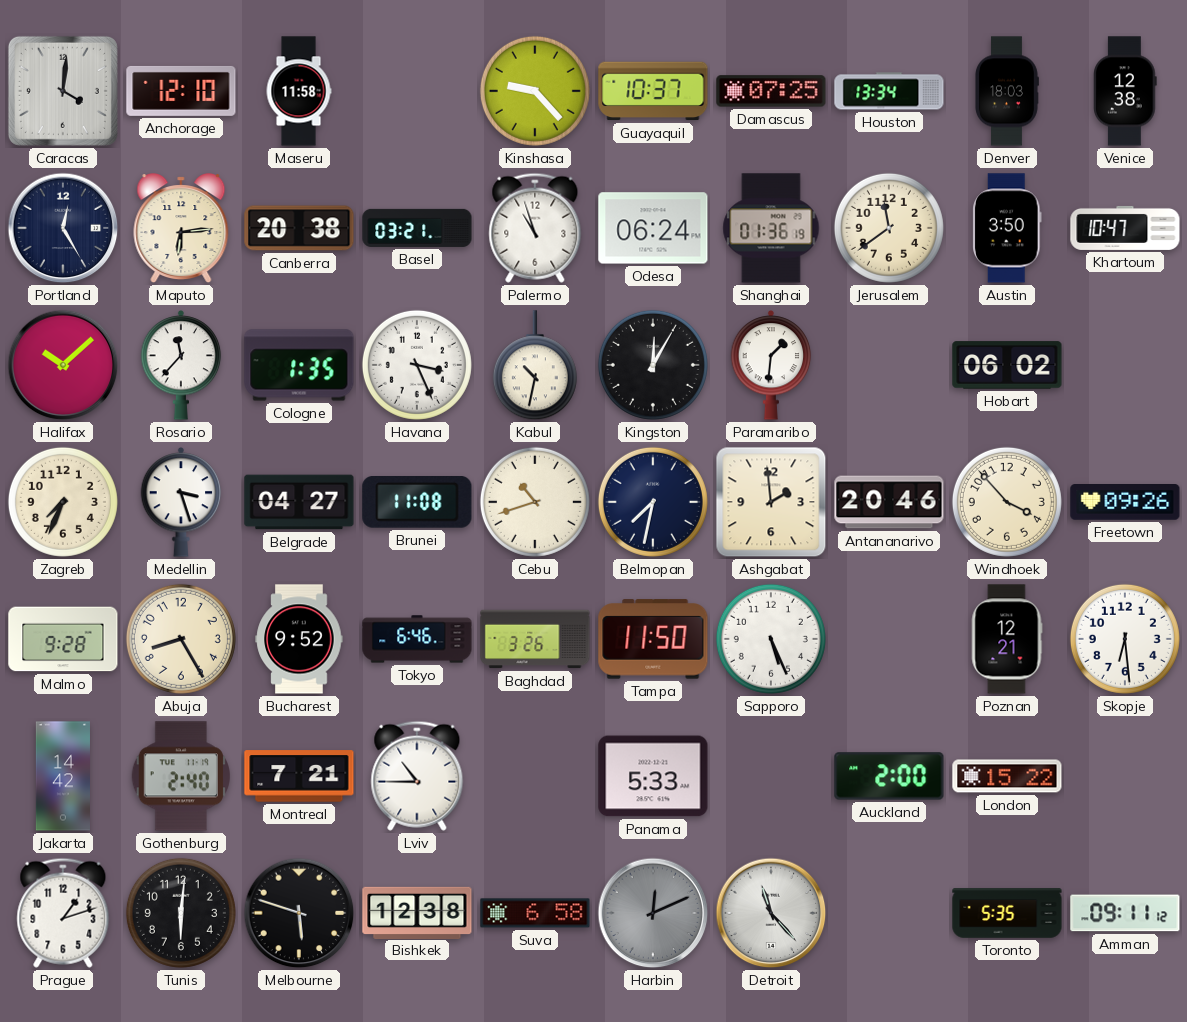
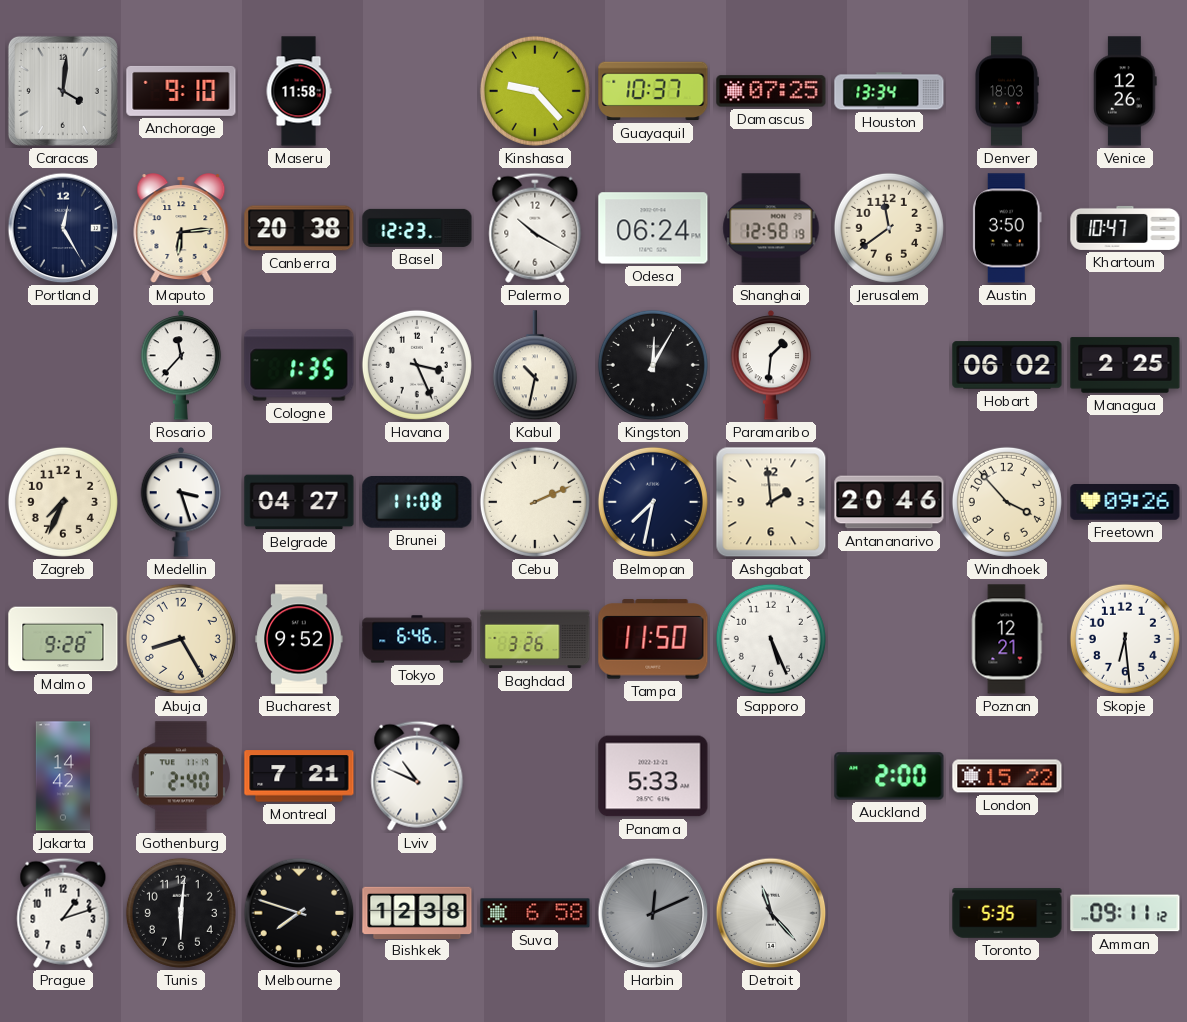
Anchorage: 12:10 -> 9:10 (181, 91)
Venice: 12:38 -> 12:26 (1125, 91)
Basel: 03:21 -> 12:23 (417, 228)
Palermo: 10:57 -> 10:20 (535, 228)
Shanghai: 01:36 -> 12:58 (771, 228)
Halifax: 10:08 -> none (63, 365)
Managua: none -> 2:25 (1125, 365)
Cebu: 10:42 -> 2:11 (535, 502)
Lviv: 10:45 -> 10:49 (417, 776)
Melbourne: 5:48 -> 7:48 (299, 913)
